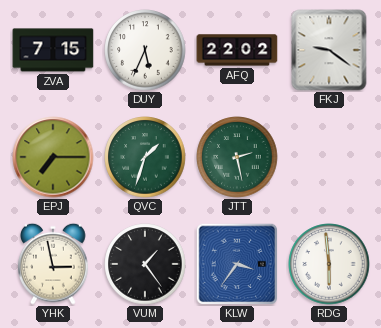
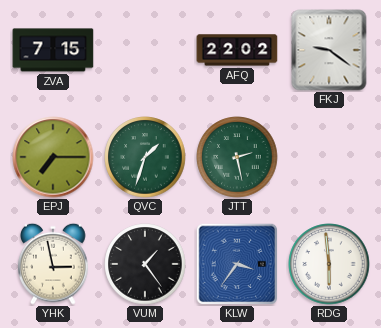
DUY: 5:34 -> none (145, 50)
